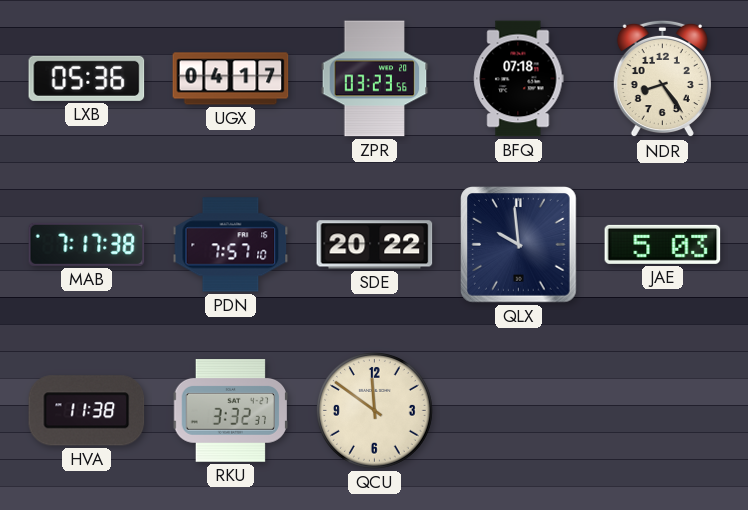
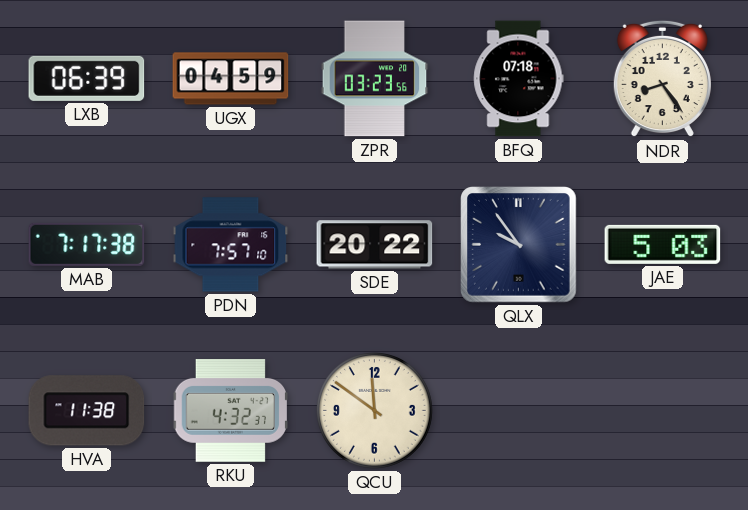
LXB: 05:36 -> 06:39 (87, 78)
UGX: 04:17 -> 04:59 (231, 79)
QLX: 9:59 -> 9:54 (519, 245)
RKU: 3:32 -> 4:32 (230, 411)
